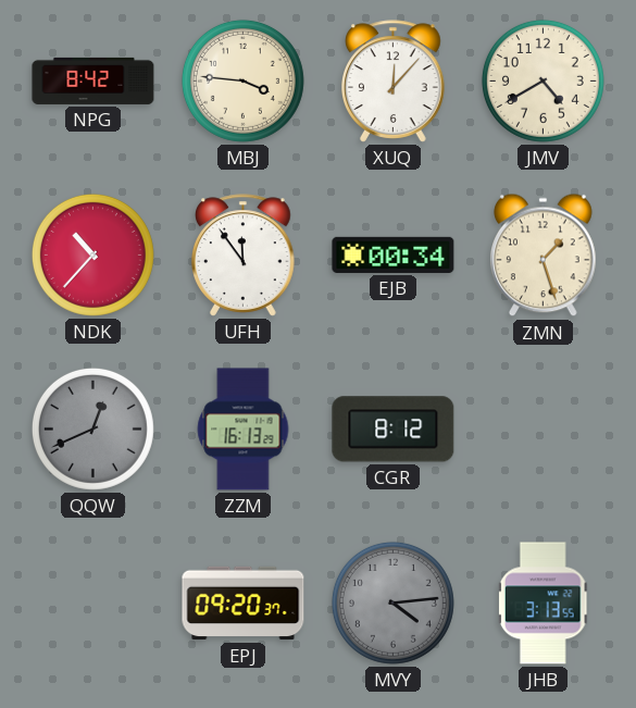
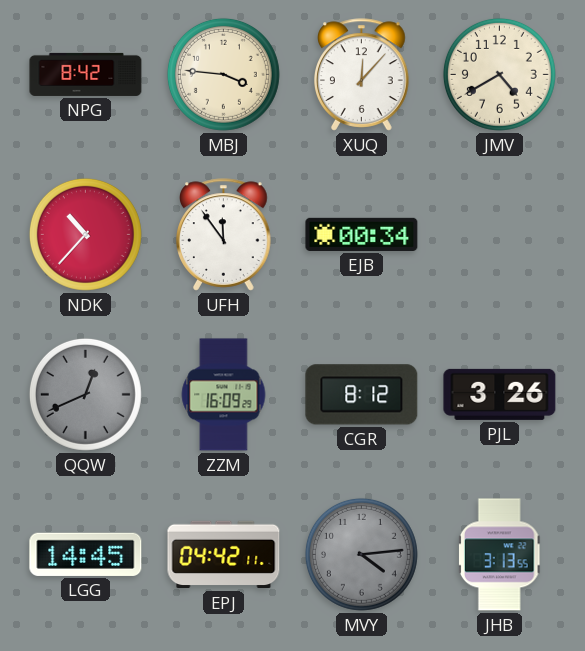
ZMN: 1:27 -> none (544, 256)
ZZM: 16:13 -> 16:09 (224, 395)
PJL: none -> 3:26 (500, 394)
LGG: none -> 14:45 (86, 554)
EPJ: 09:20 -> 04:42 (224, 555)
